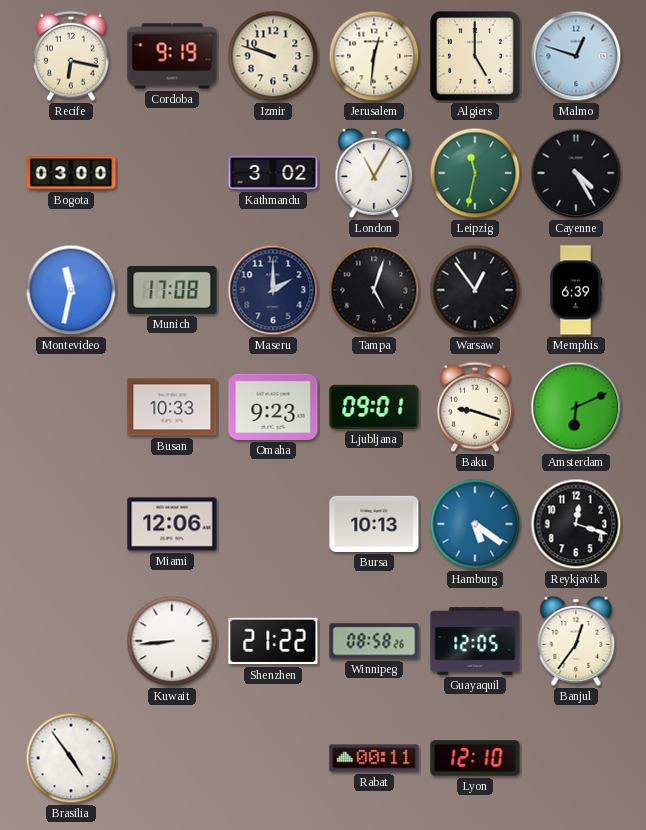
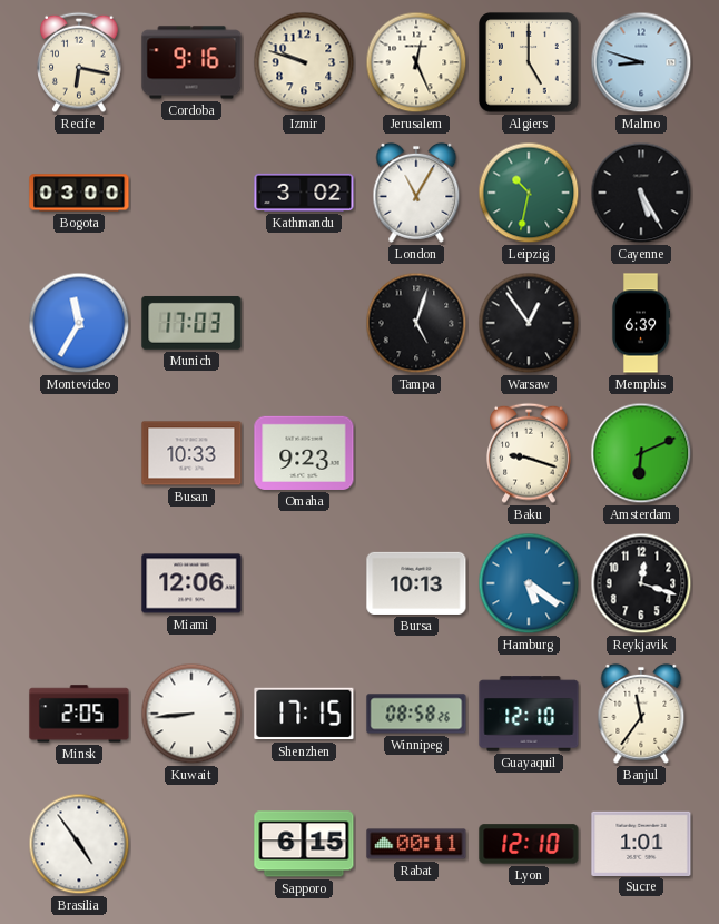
Cordoba: 9:19 -> 9:16 (191, 62)
Jerusalem: 12:31 -> 12:26 (416, 62)
Malmo: 12:48 -> 8:48 (641, 62)
Leipzig: 11:32 -> 10:32 (529, 193)
Cayenne: 4:25 -> 5:25 (641, 193)
Montevideo: 11:32 -> 11:35 (79, 323)
Munich: 17:08 -> 17:03 (191, 323)
Maseru: 2:00 -> none (273, 290)
Ljubljana: 09:01 -> none (374, 407)
Minsk: none -> 2:05 (79, 714)
Shenzhen: 21:22 -> 17:15 (304, 714)
Guayaquil: 12:05 -> 12:10 (529, 714)
Banjul: 12:36 -> 11:36 (641, 714)
Sapporo: none -> 6:15 (304, 844)
Sucre: none -> 1:01 (641, 843)
